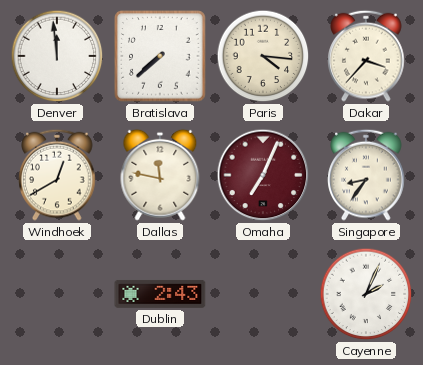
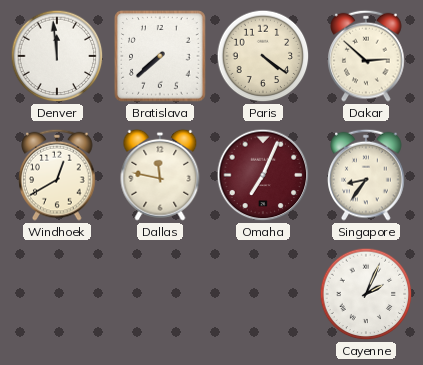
Paris: 4:16 -> 4:21 (263, 56)
Dakar: 3:37 -> 2:52 (366, 56)
Dublin: 2:43 -> none (160, 294)
